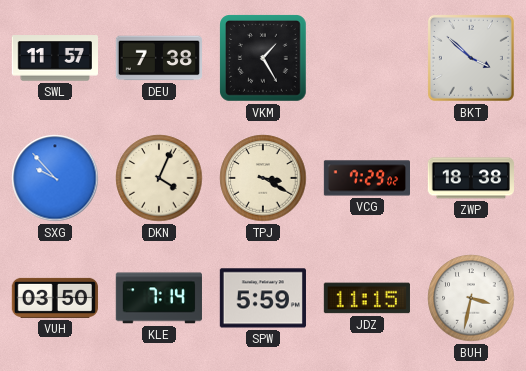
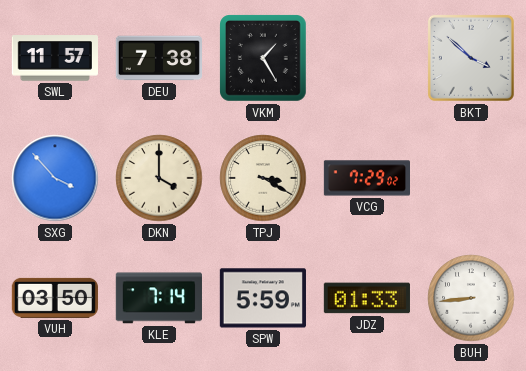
SXG: 9:53 -> 3:53 (55, 178)
DKN: 4:04 -> 4:00 (159, 178)
ZWP: 18:38 -> none (471, 178)
JDZ: 11:15 -> 01:33 (366, 298)
BUH: 3:32 -> 8:44 (471, 298)
